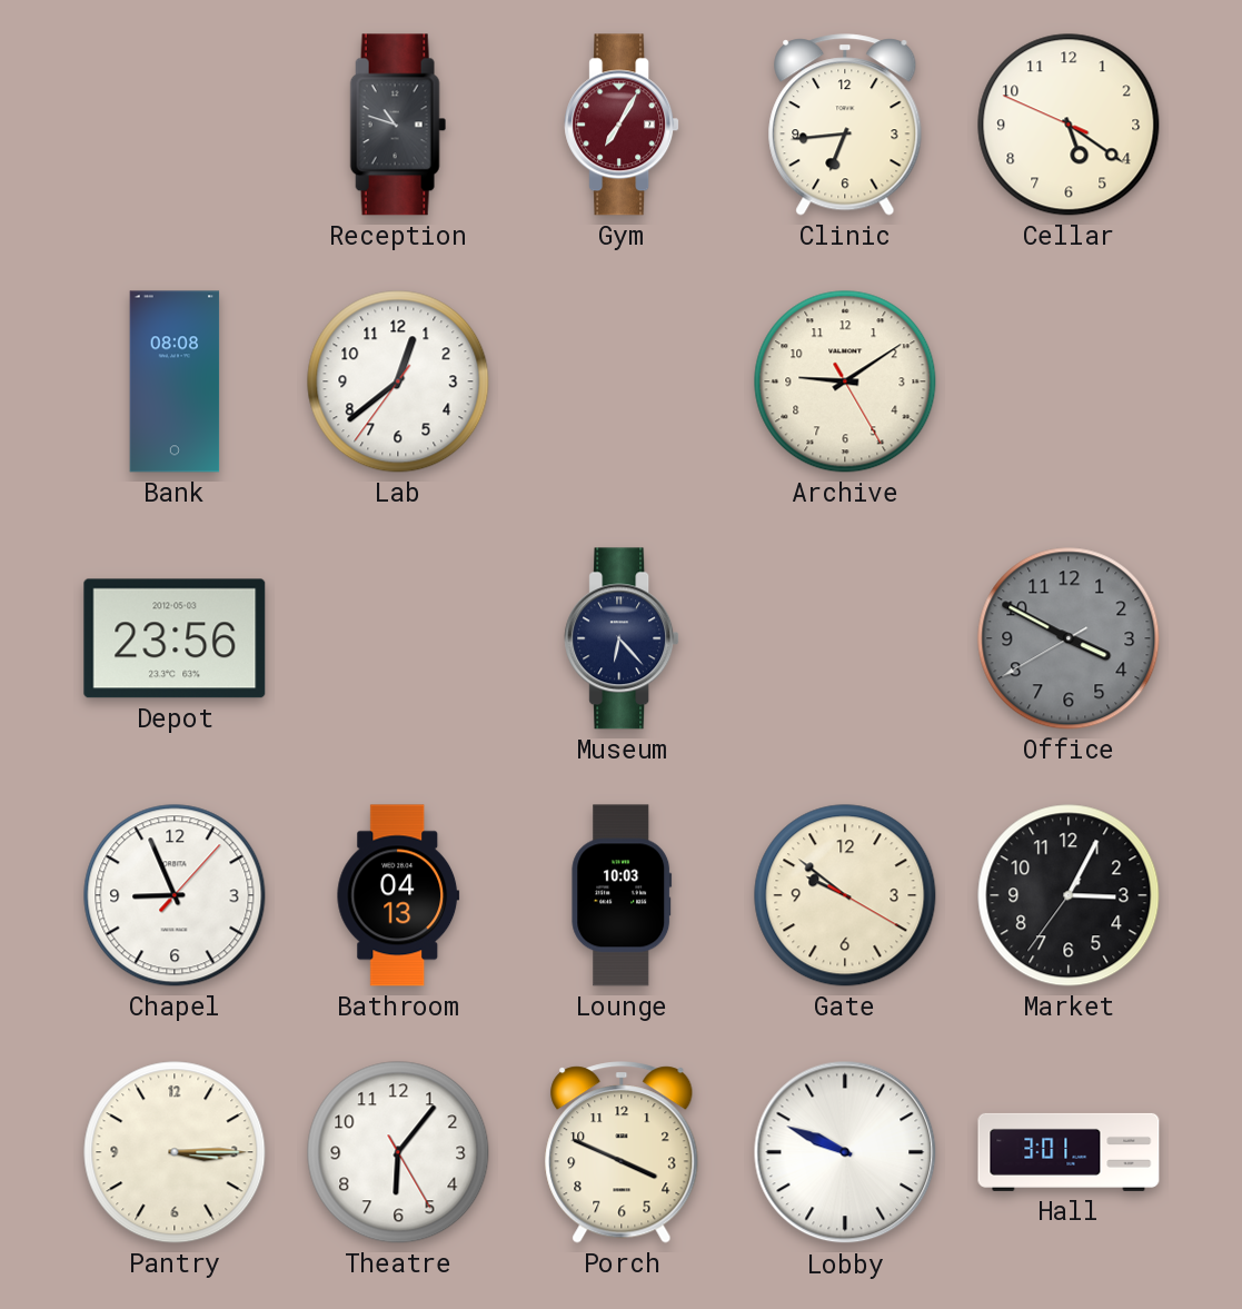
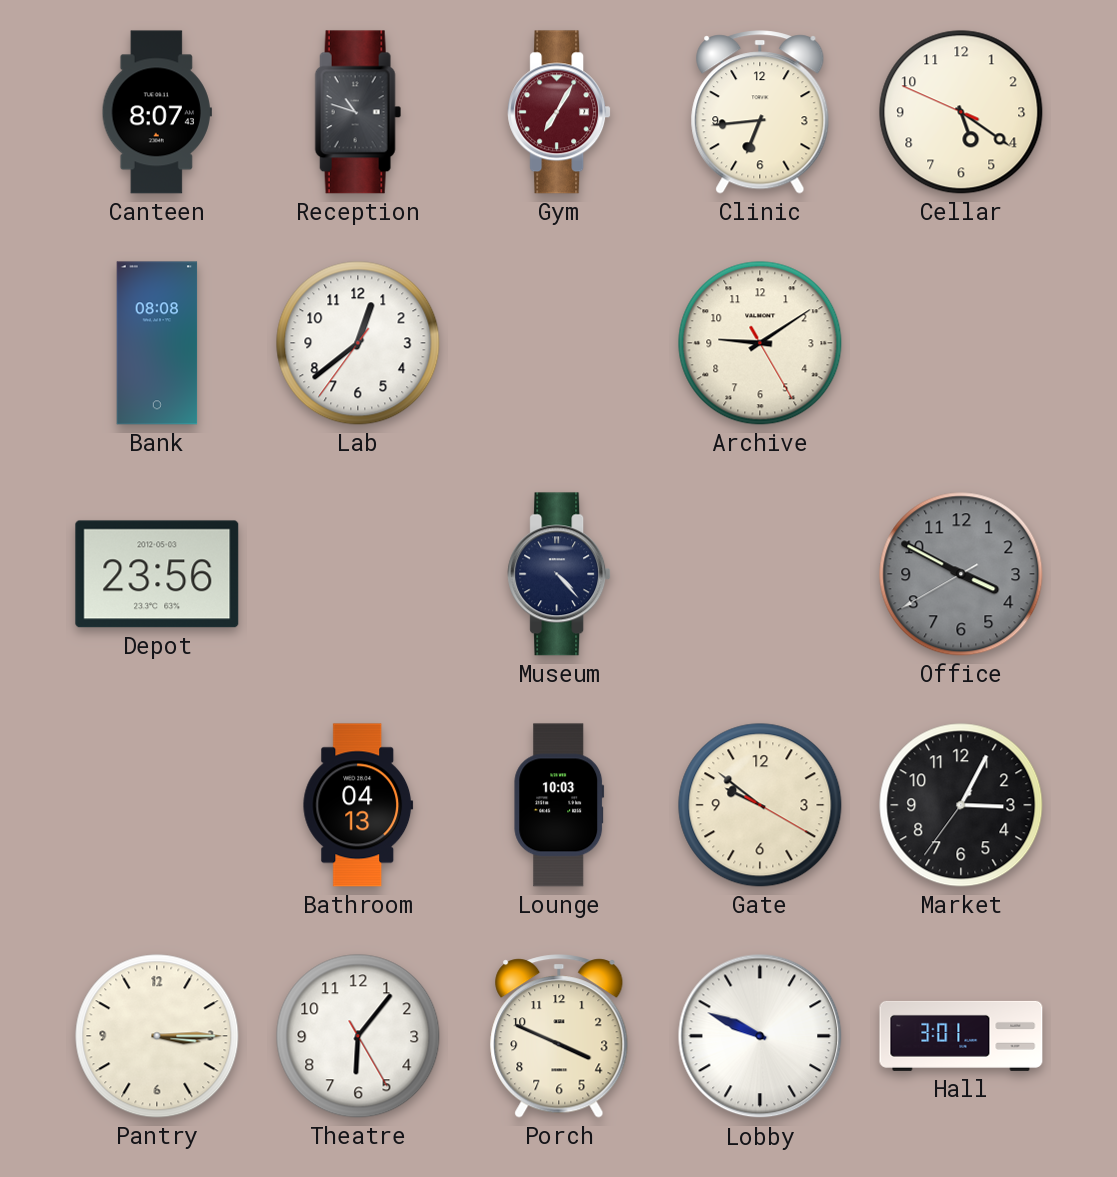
Canteen: none -> 8:07 (157, 112)
Museum: 6:23 -> 4:23 (559, 574)
Chapel: 8:56 -> none (175, 895)
